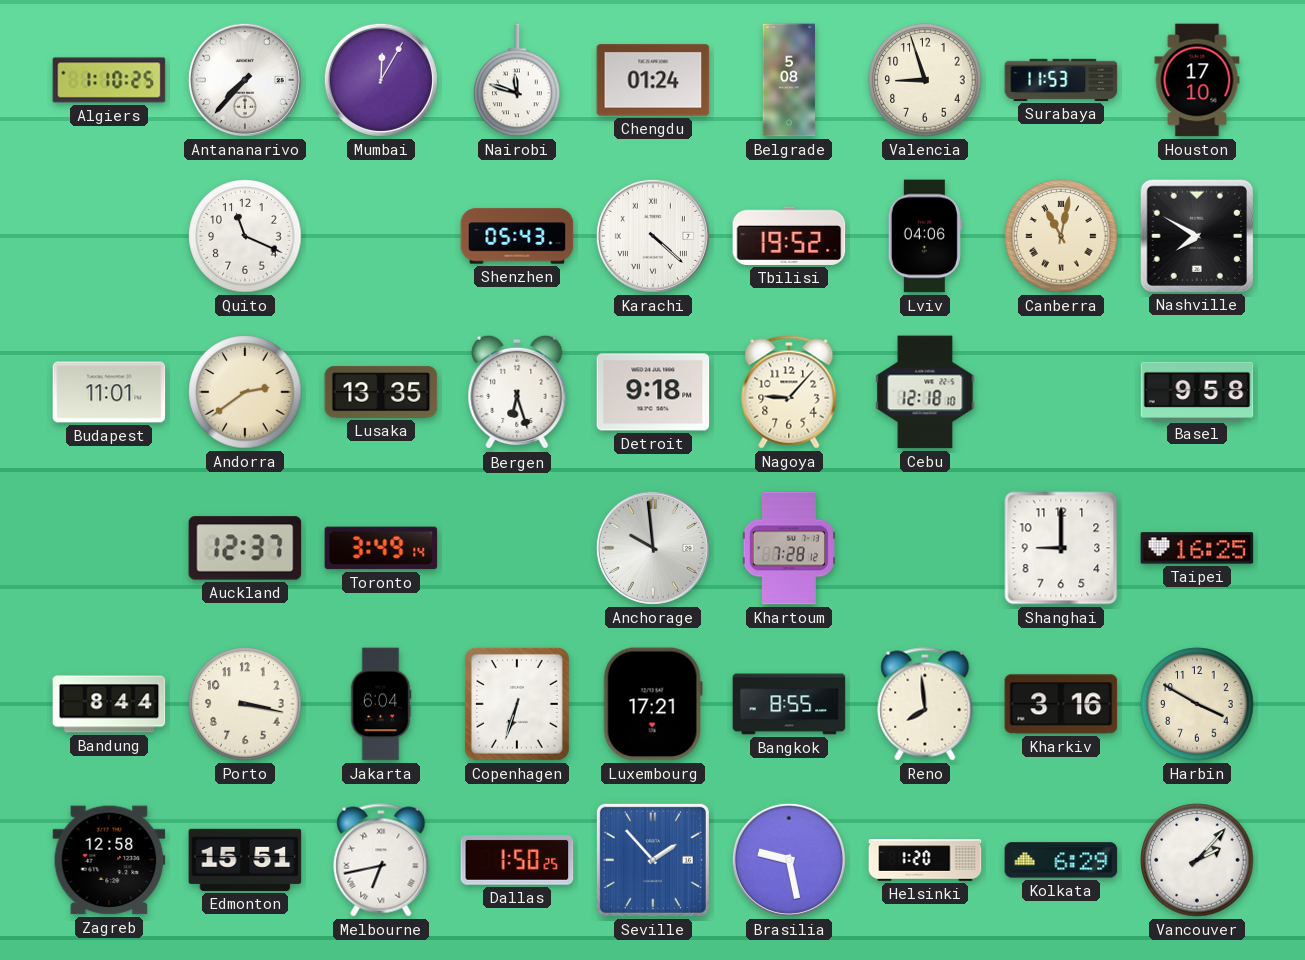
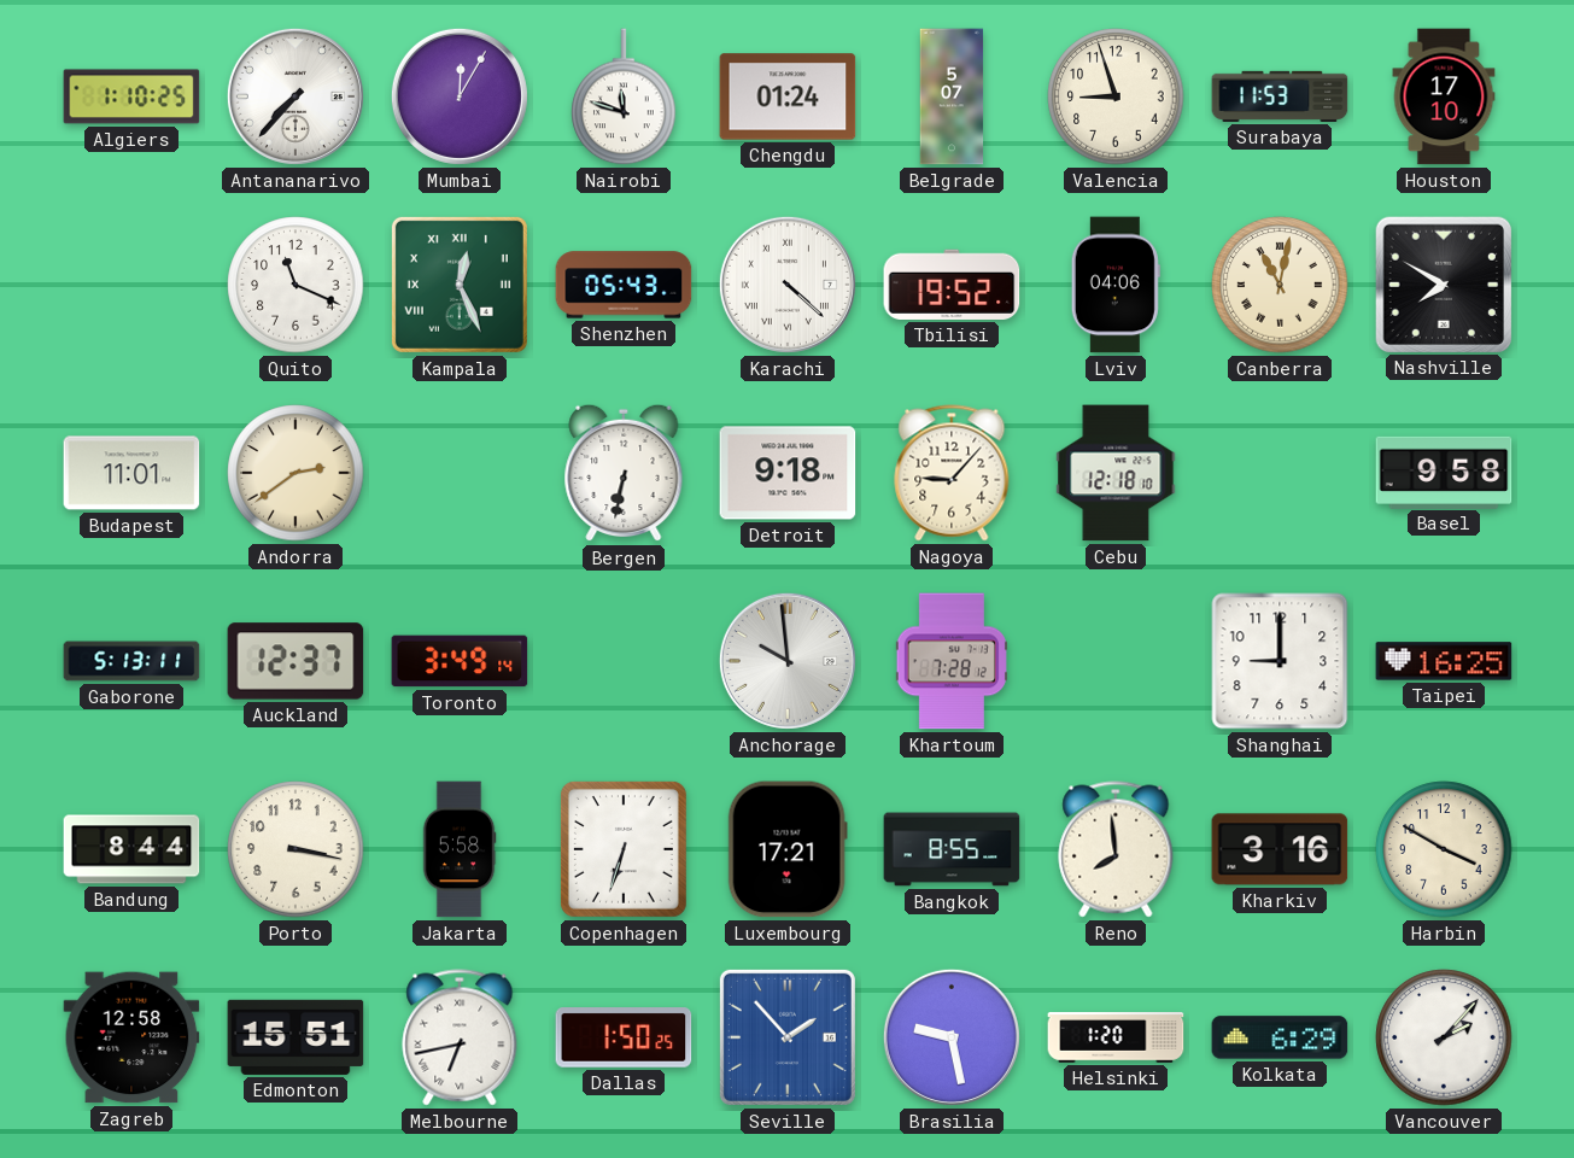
Belgrade: 5:08 -> 5:07 (952, 96)
Kampala: none -> 12:26 (460, 285)
Lusaka: 13:35 -> none (381, 392)
Bergen: 6:27 -> 6:32 (624, 473)
Gaborone: none -> 5:13 (131, 661)
Jakarta: 6:04 -> 5:58 (460, 849)
